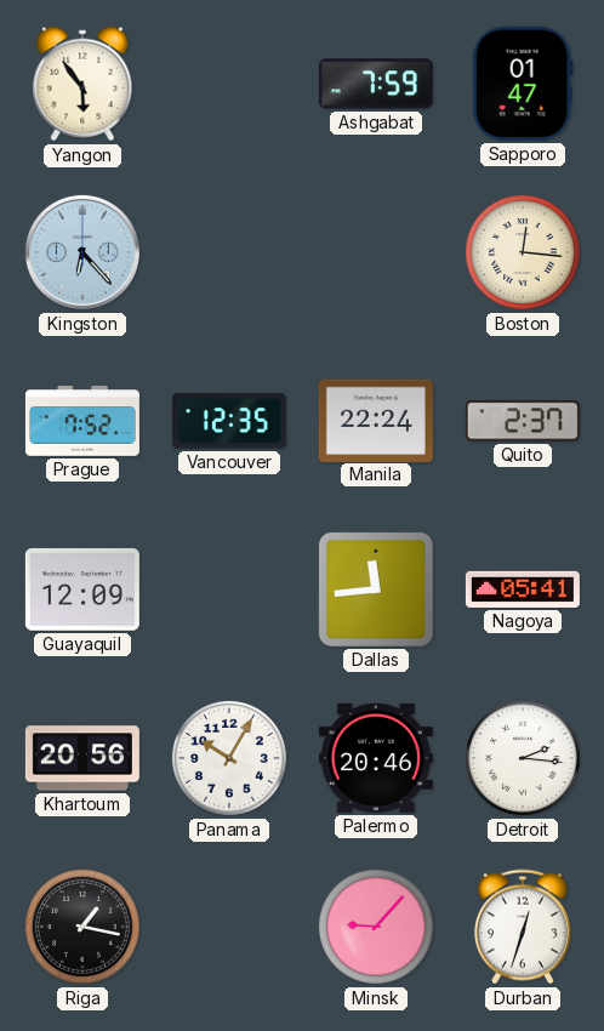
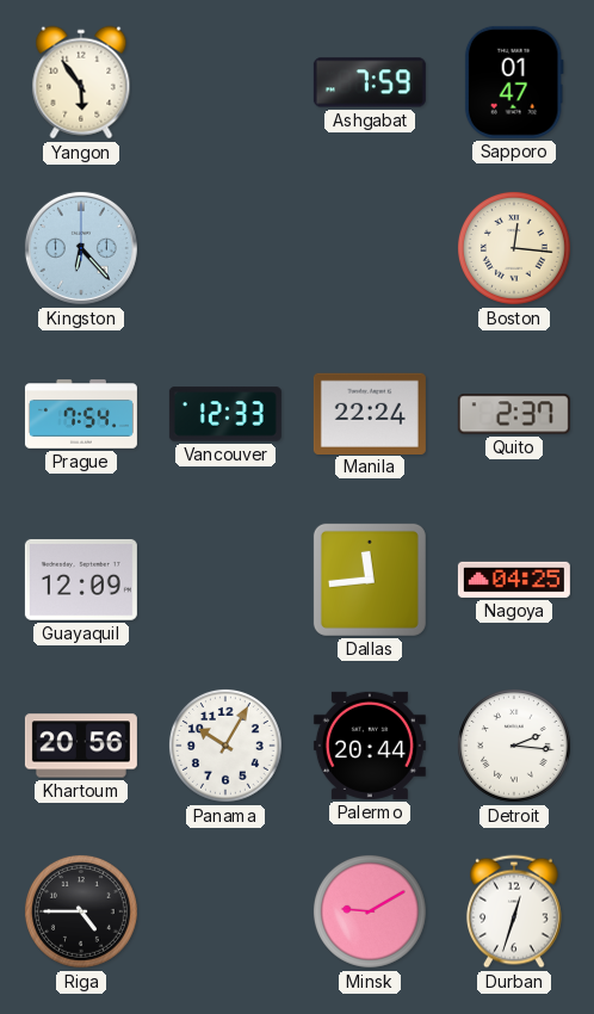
Prague: 7:52 -> 7:54 (81, 414)
Vancouver: 12:35 -> 12:33 (225, 414)
Nagoya: 05:41 -> 04:25 (514, 580)
Palermo: 20:46 -> 20:44 (370, 746)
Riga: 1:17 -> 4:45 (81, 911)
Minsk: 9:07 -> 9:10 (370, 911)
